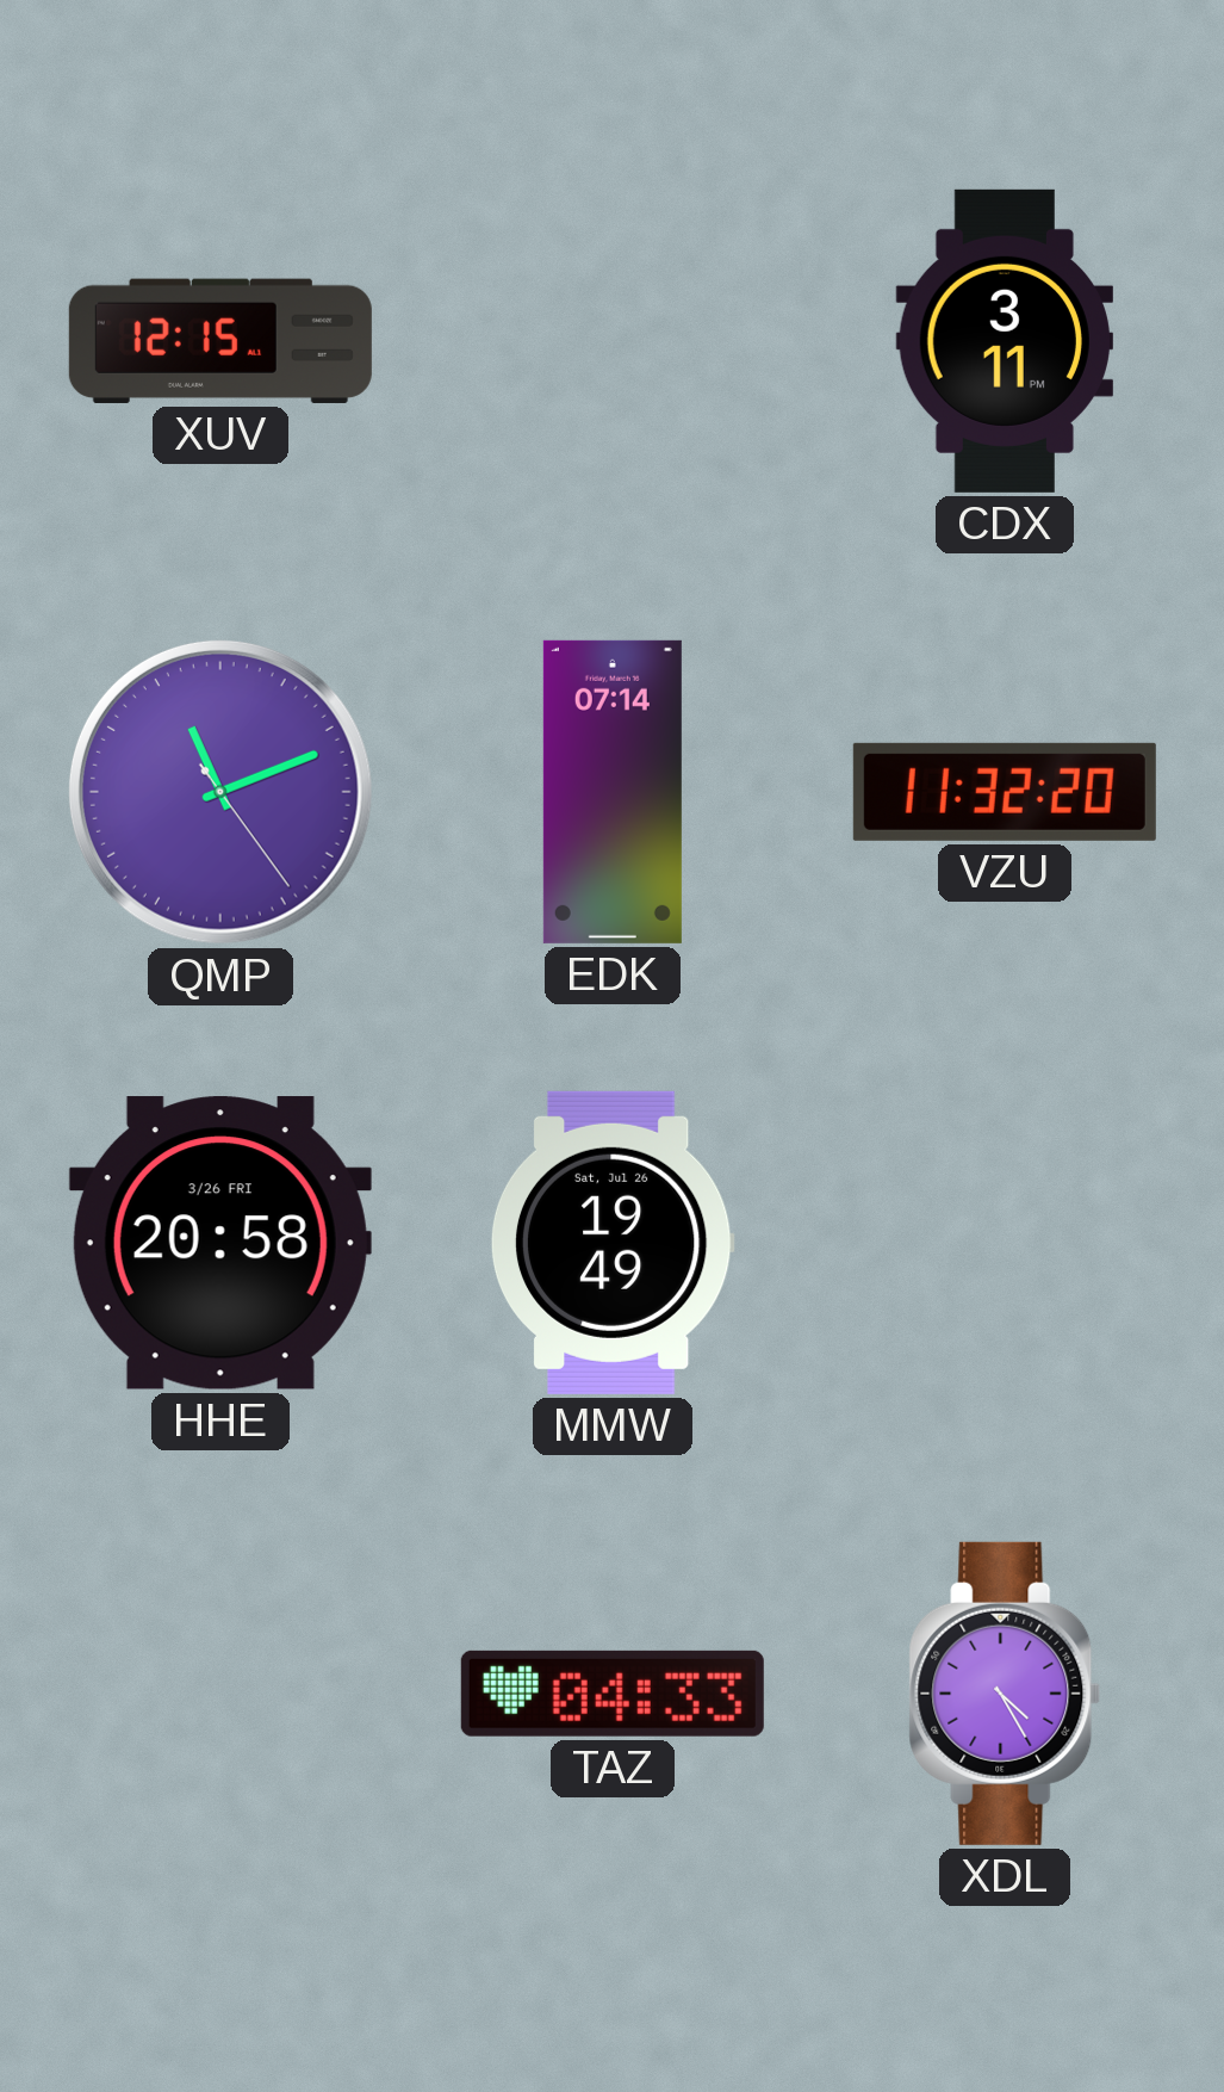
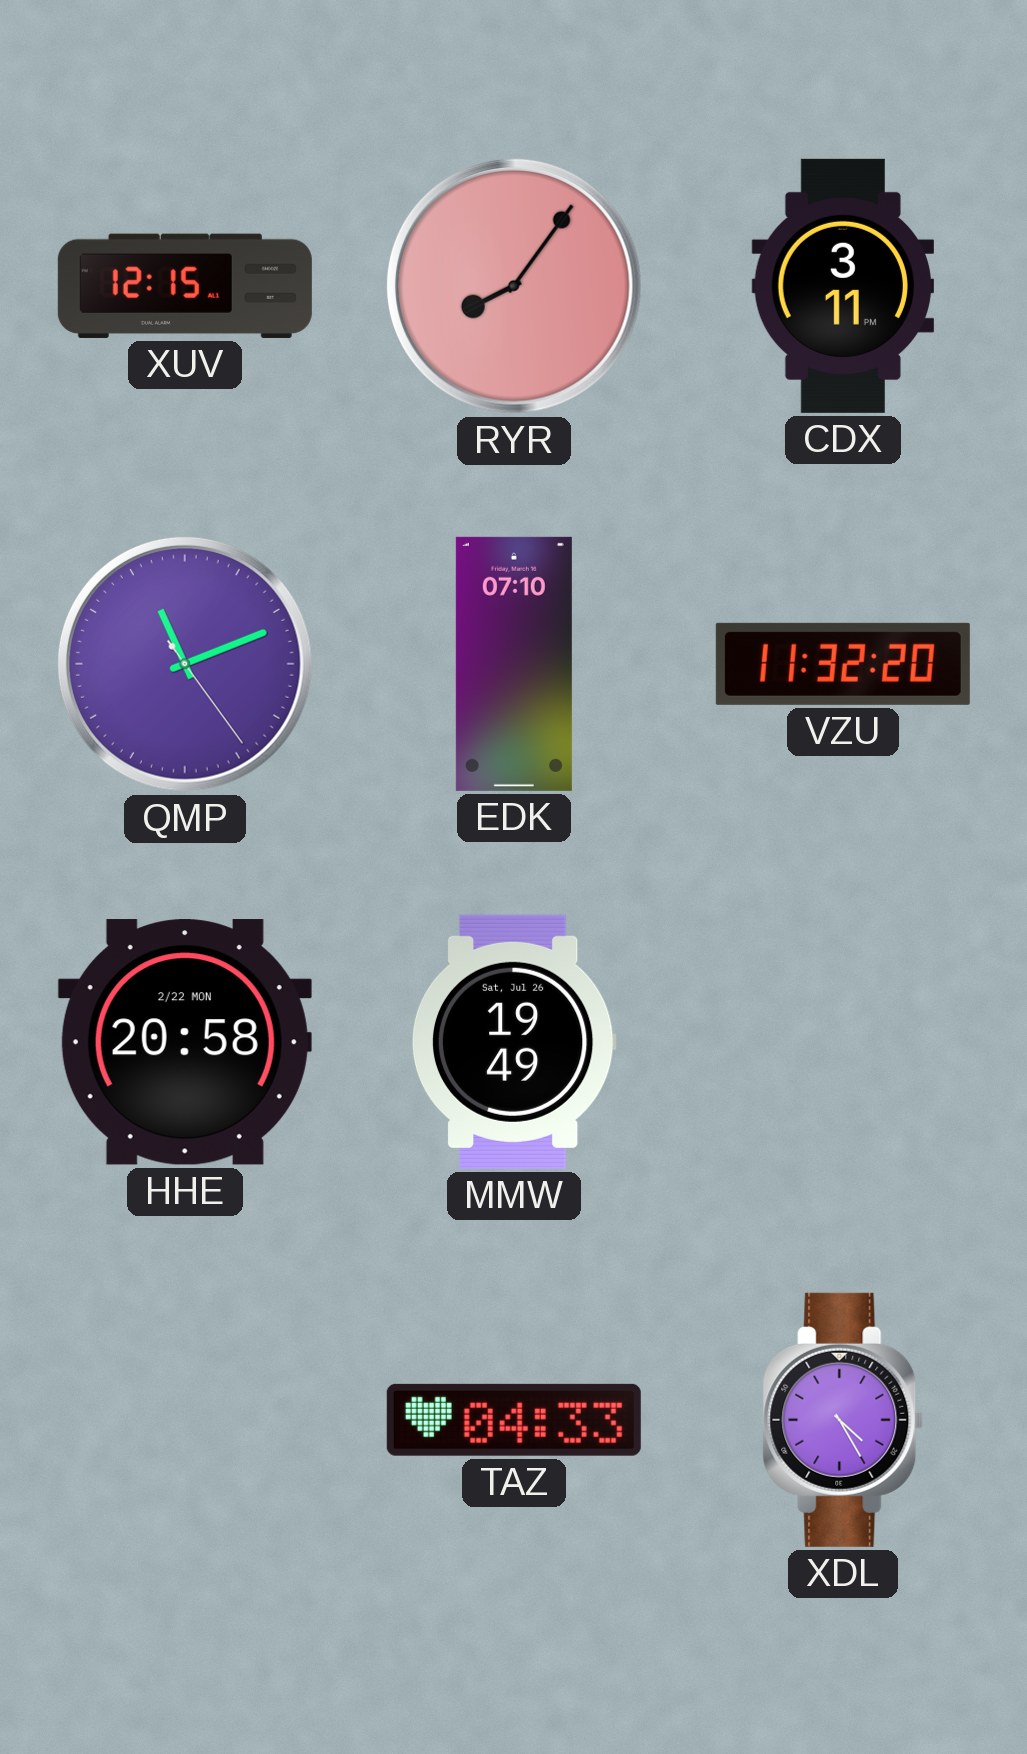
RYR: none -> 8:06 (514, 286)
EDK: 07:14 -> 07:10 (514, 664)
HHE date: 3/26 FRI -> 2/22 MON (185, 1042)
